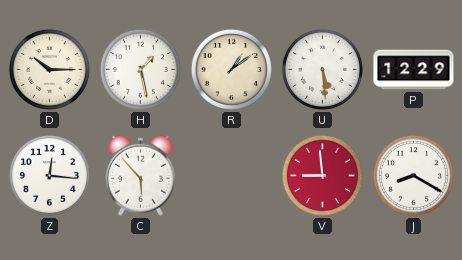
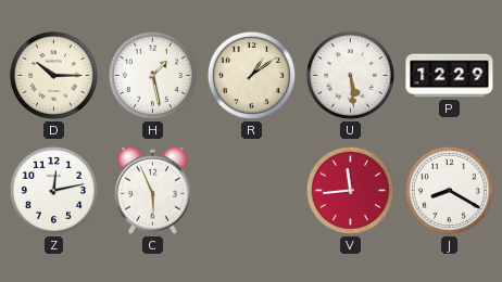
Z: 12:16 -> 12:13 (53, 190)
C: 5:53 -> 5:56 (152, 190)
V: 8:59 -> 11:44 (350, 190)
